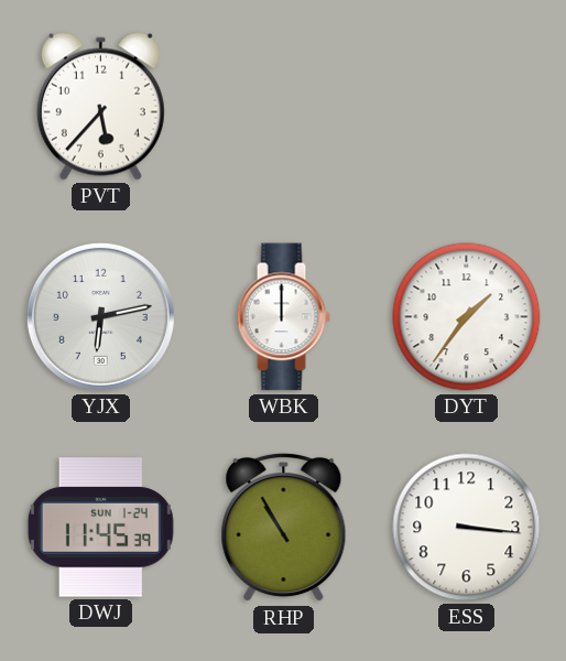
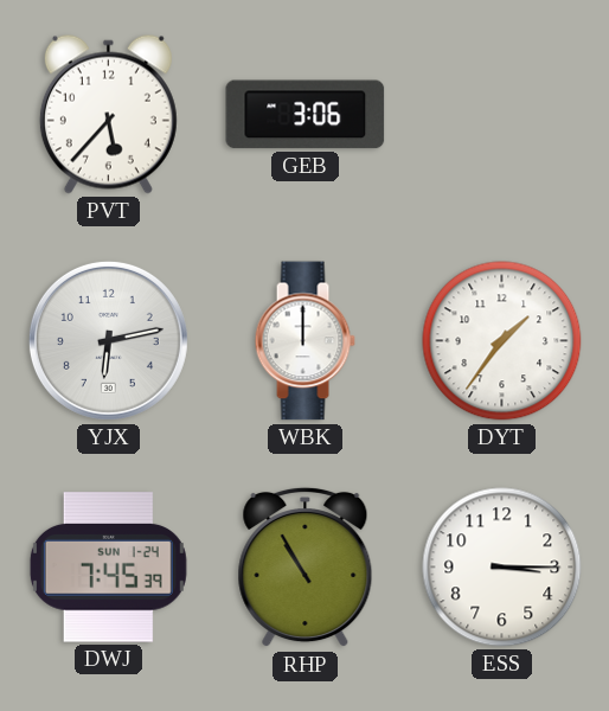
GEB: none -> 3:06 (306, 115)
DWJ: 11:45 -> 7:45 (108, 568)
ESS: 3:16 -> 3:15 (502, 568)
